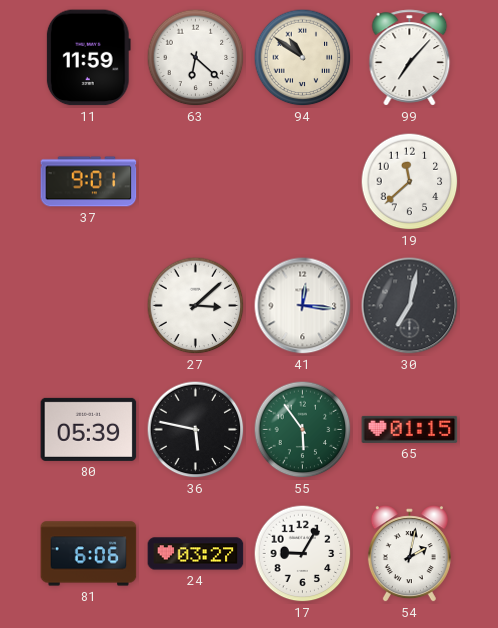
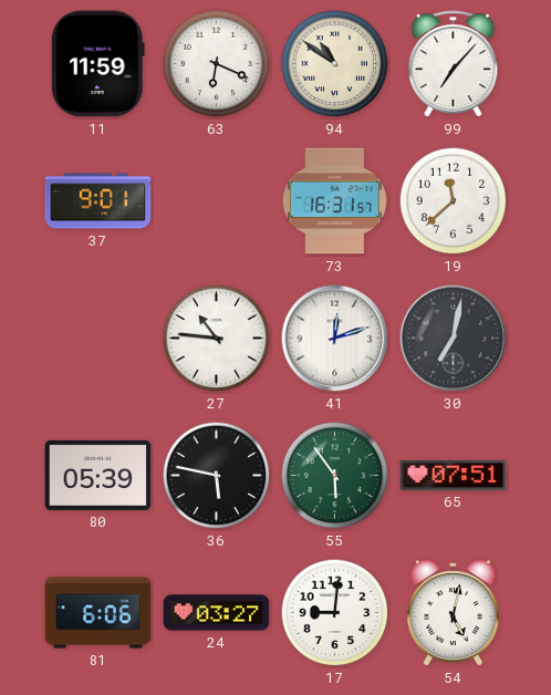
63: 6:22 -> 6:19 (217, 64)
73: none -> 16:31 (335, 201)
27: 3:08 -> 10:46 (217, 339)
41: 12:16 -> 12:12 (335, 339)
65: 01:15 -> 07:51 (454, 475)
17: 9:05 -> 9:01 (335, 613)
54: 2:02 -> 5:02 (453, 613)
